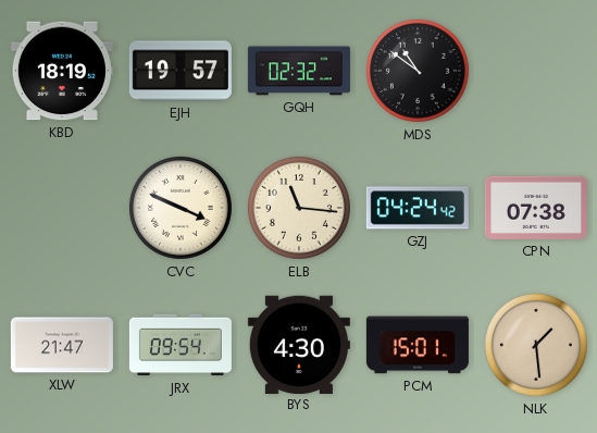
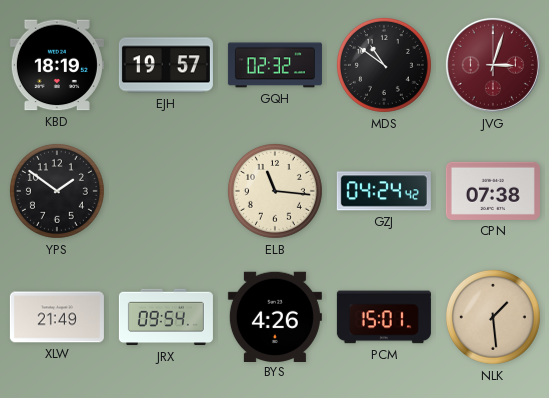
JVG: none -> 3:03 (493, 65)
YPS: none -> 1:51 (57, 191)
CVC: 3:49 -> none (181, 208)
XLW: 21:47 -> 21:49 (57, 317)
BYS: 4:30 -> 4:26 (275, 316)
